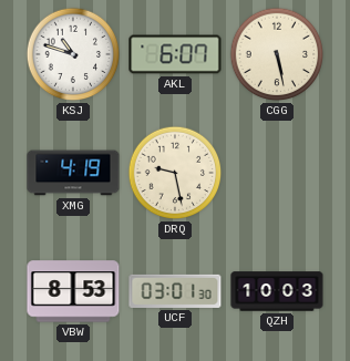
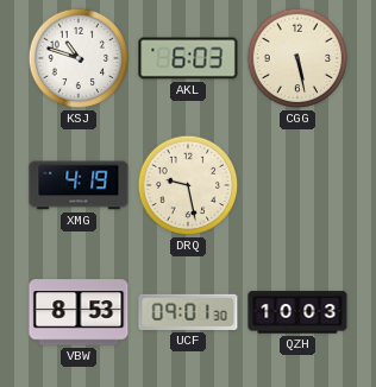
AKL: 6:07 -> 6:03 (188, 58)
UCF: 03:01 -> 09:01 (188, 312)
